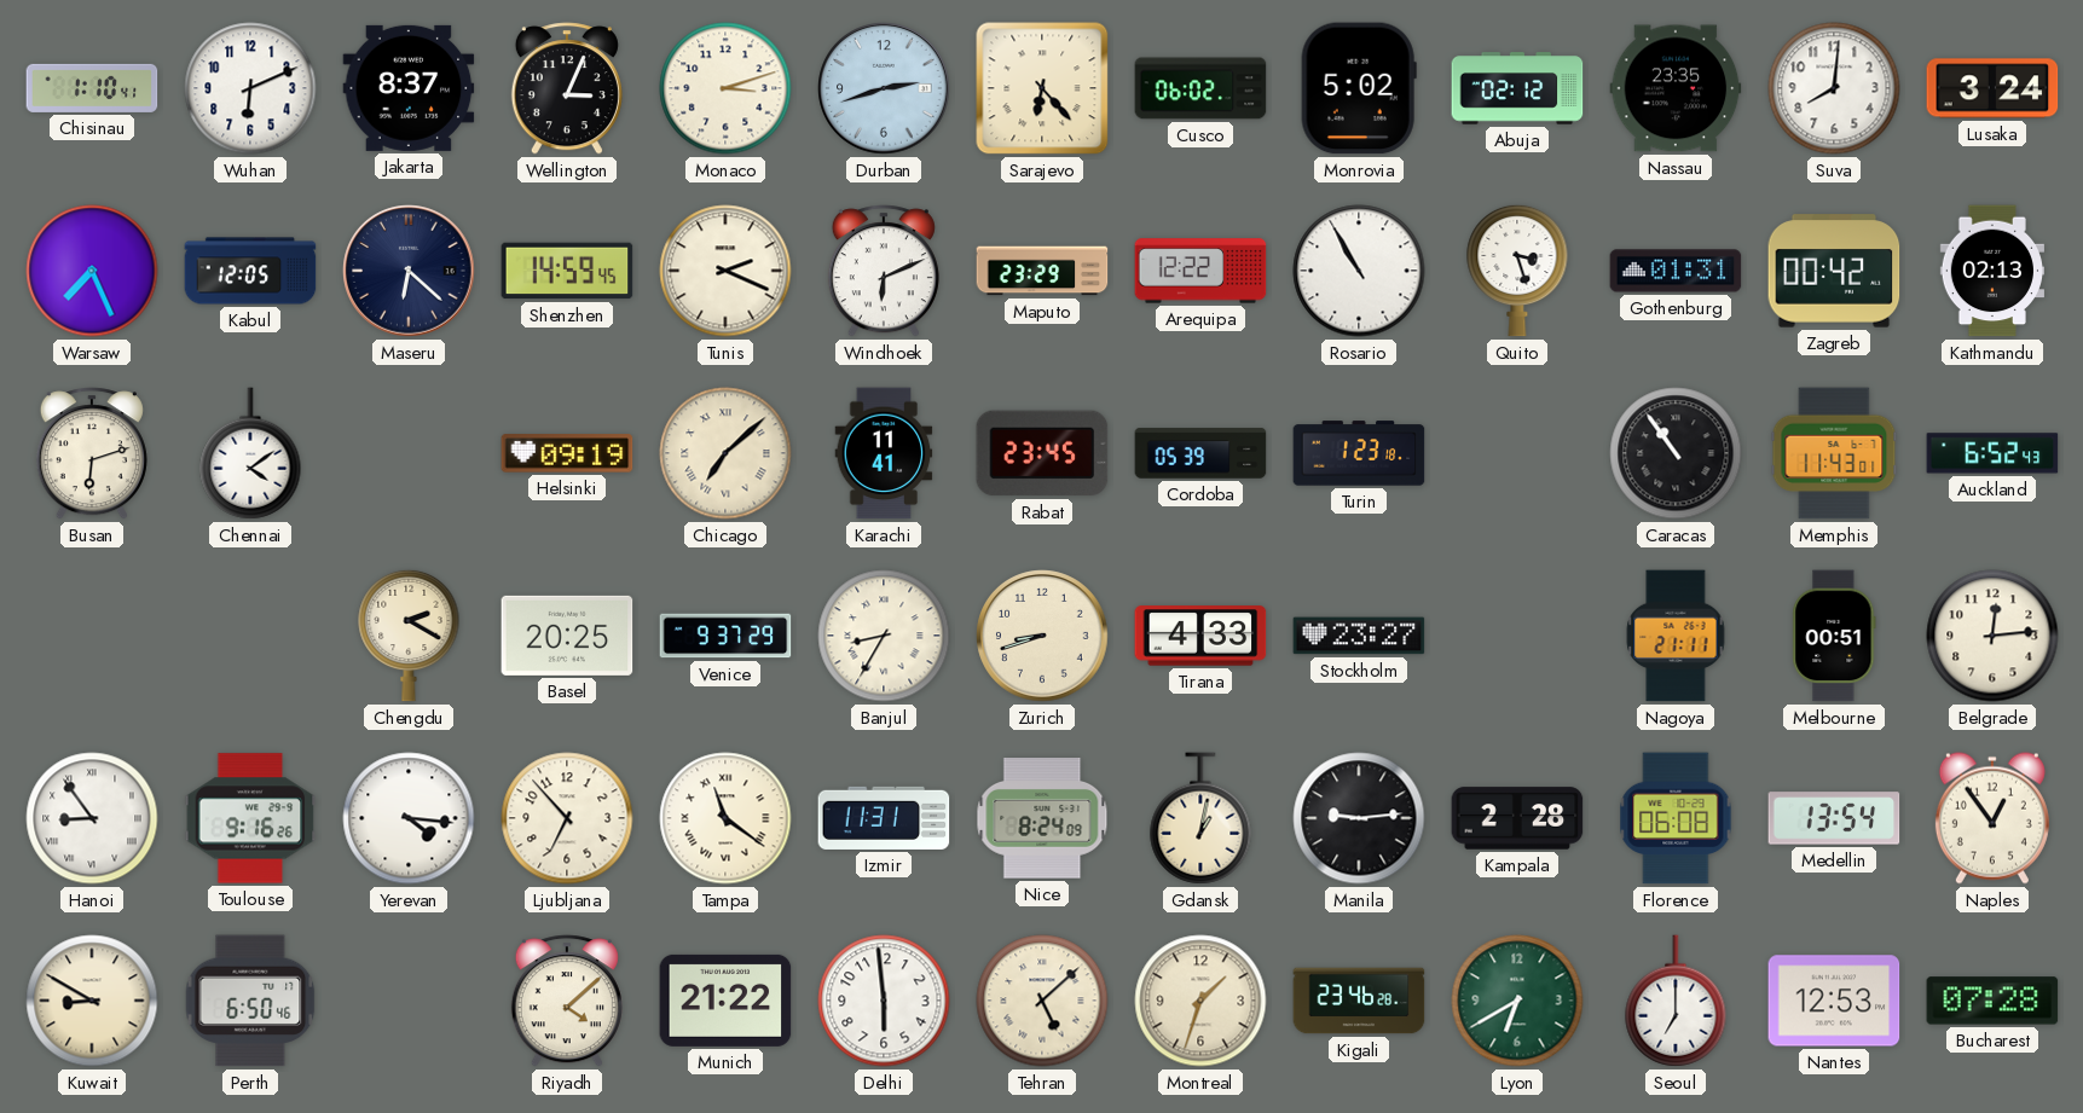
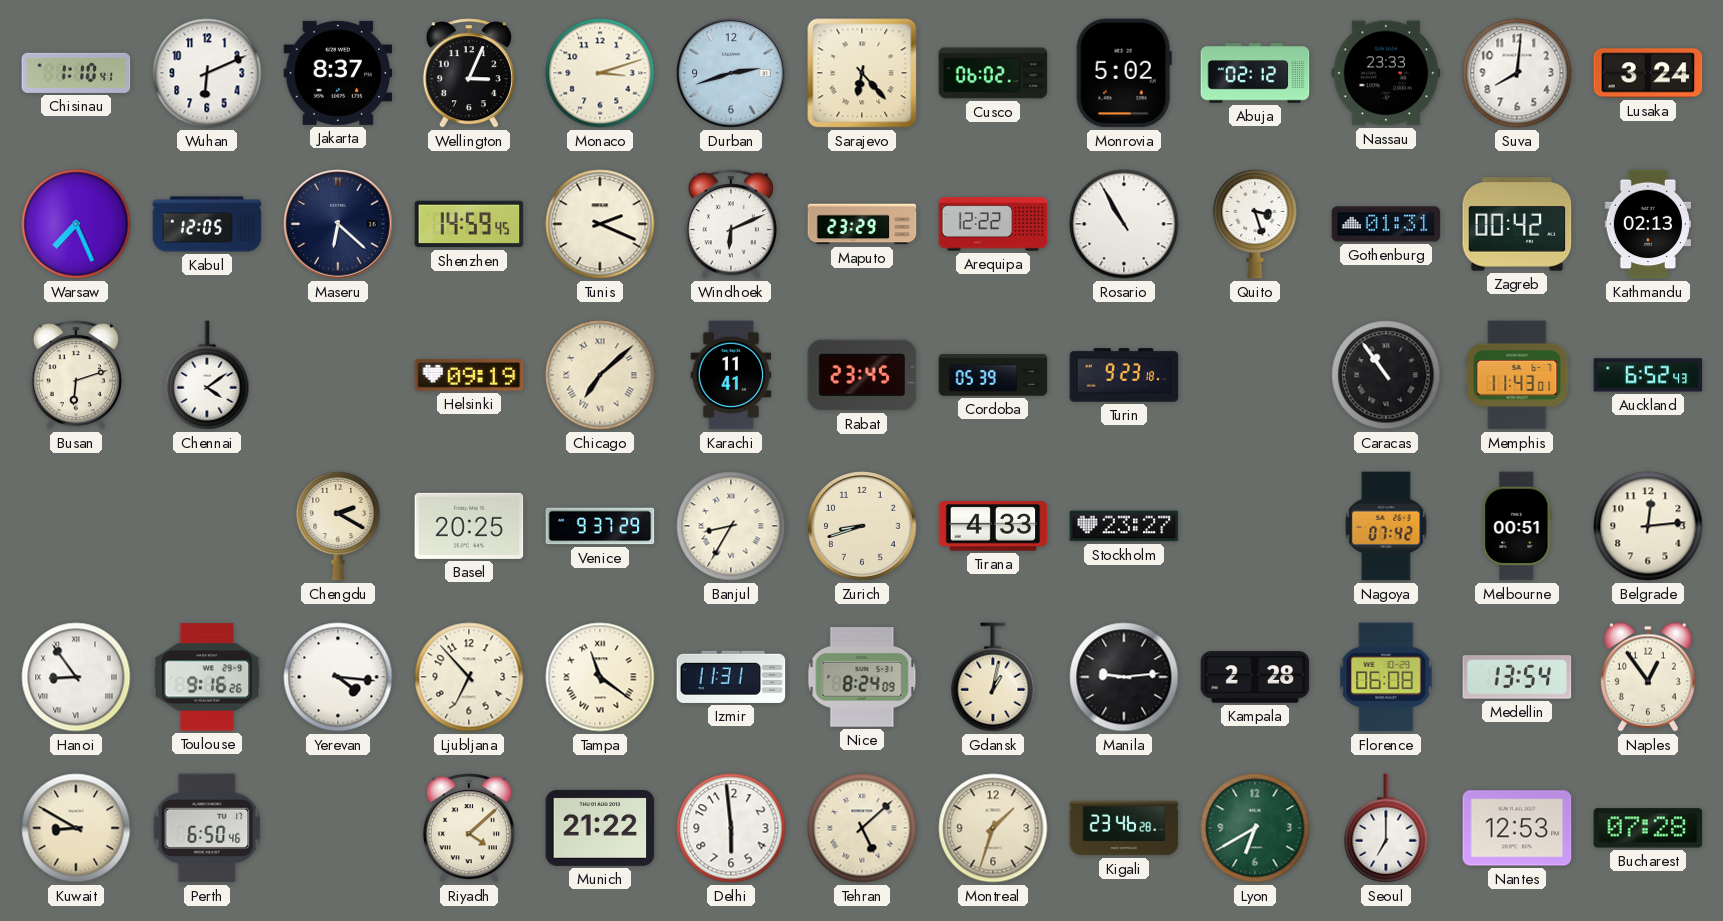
Nassau: 23:35 -> 23:33 (1386, 73)
Turin: 1:23 -> 9:23 (1124, 375)
Nagoya: 21:11 -> 07:42 (1386, 526)
